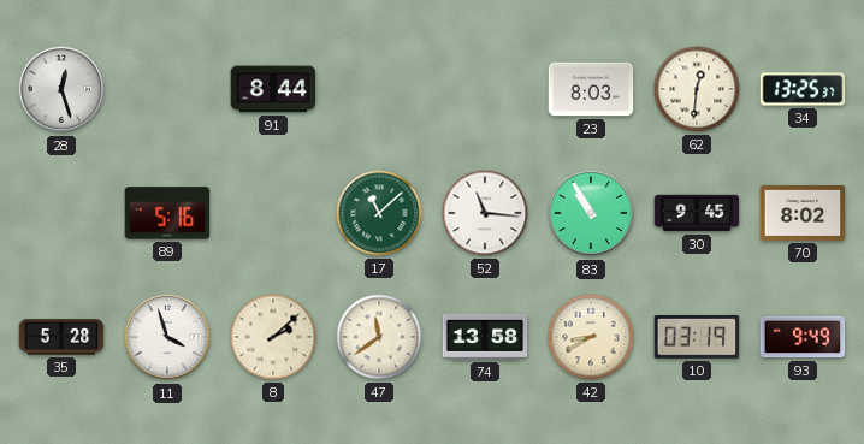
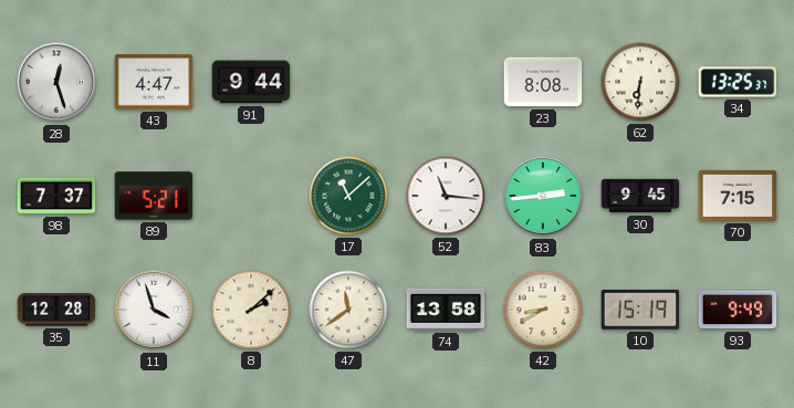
43: none -> 4:47 (154, 82)
91: 8:44 -> 9:44 (251, 82)
23: 8:03 -> 8:08 (543, 82)
62: 12:31 -> 6:31 (640, 82)
98: none -> 7:37 (56, 196)
89: 5:16 -> 5:21 (154, 196)
83: 10:55 -> 2:44 (543, 196)
70: 8:02 -> 7:15 (738, 196)
35: 5:28 -> 12:28 (56, 310)
10: 03:19 -> 15:19 (640, 310)
